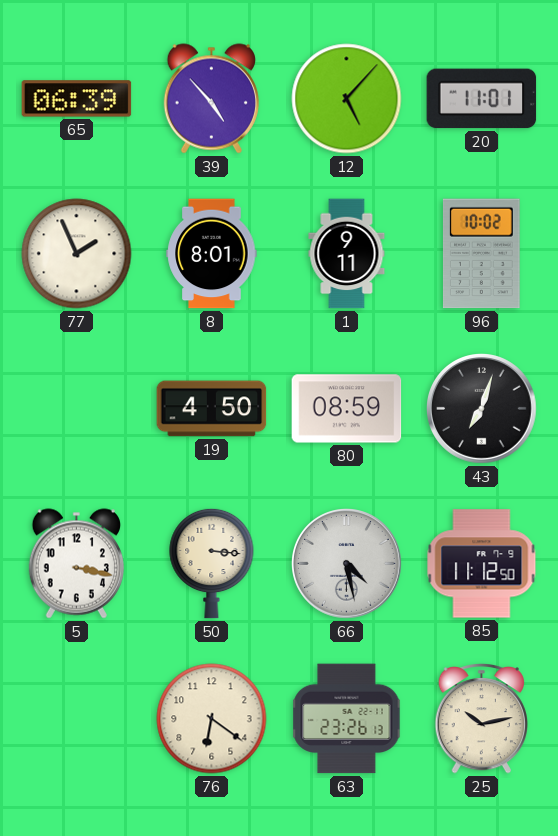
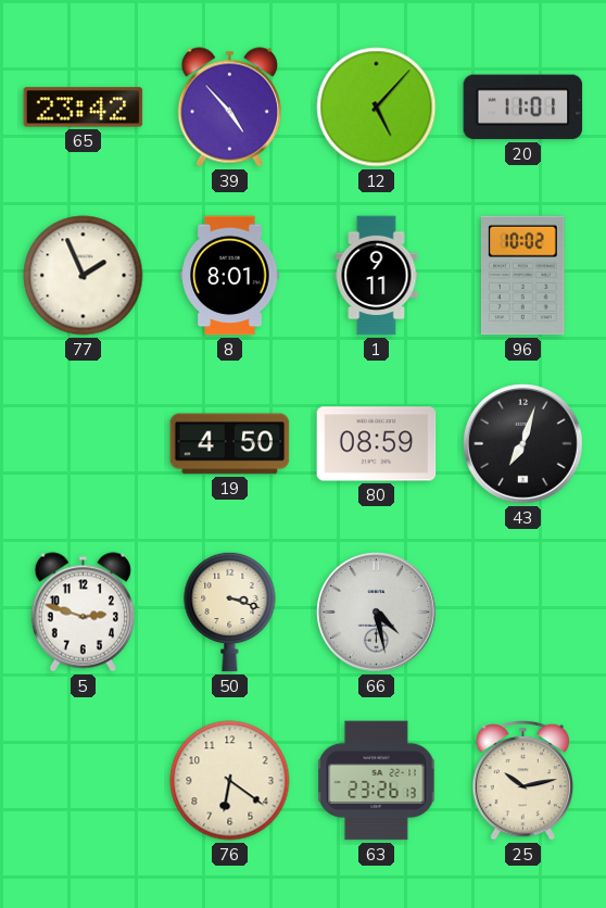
65: 06:39 -> 23:42 (84, 108)
5: 3:17 -> 2:48 (83, 613)
50: 3:16 -> 3:18 (230, 611)
85: 11:12 -> none (482, 564)
